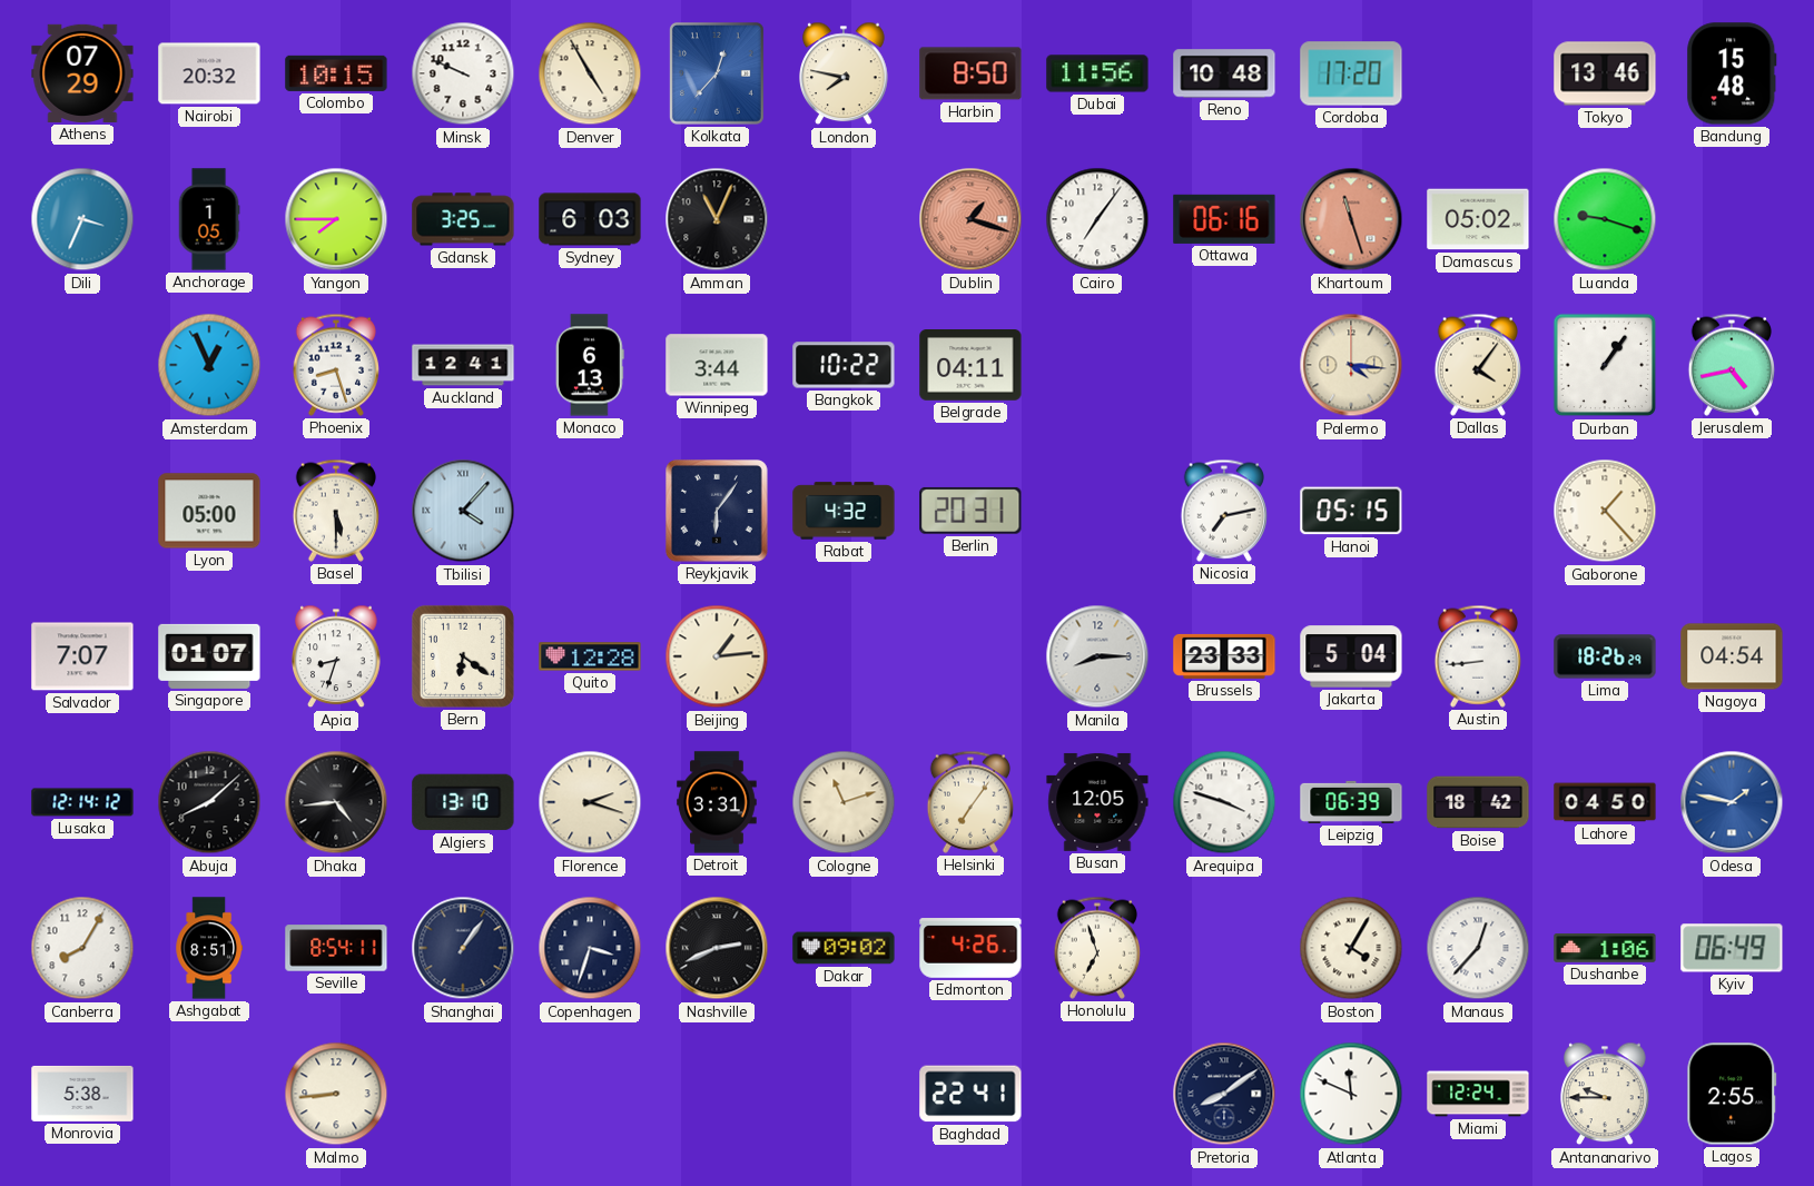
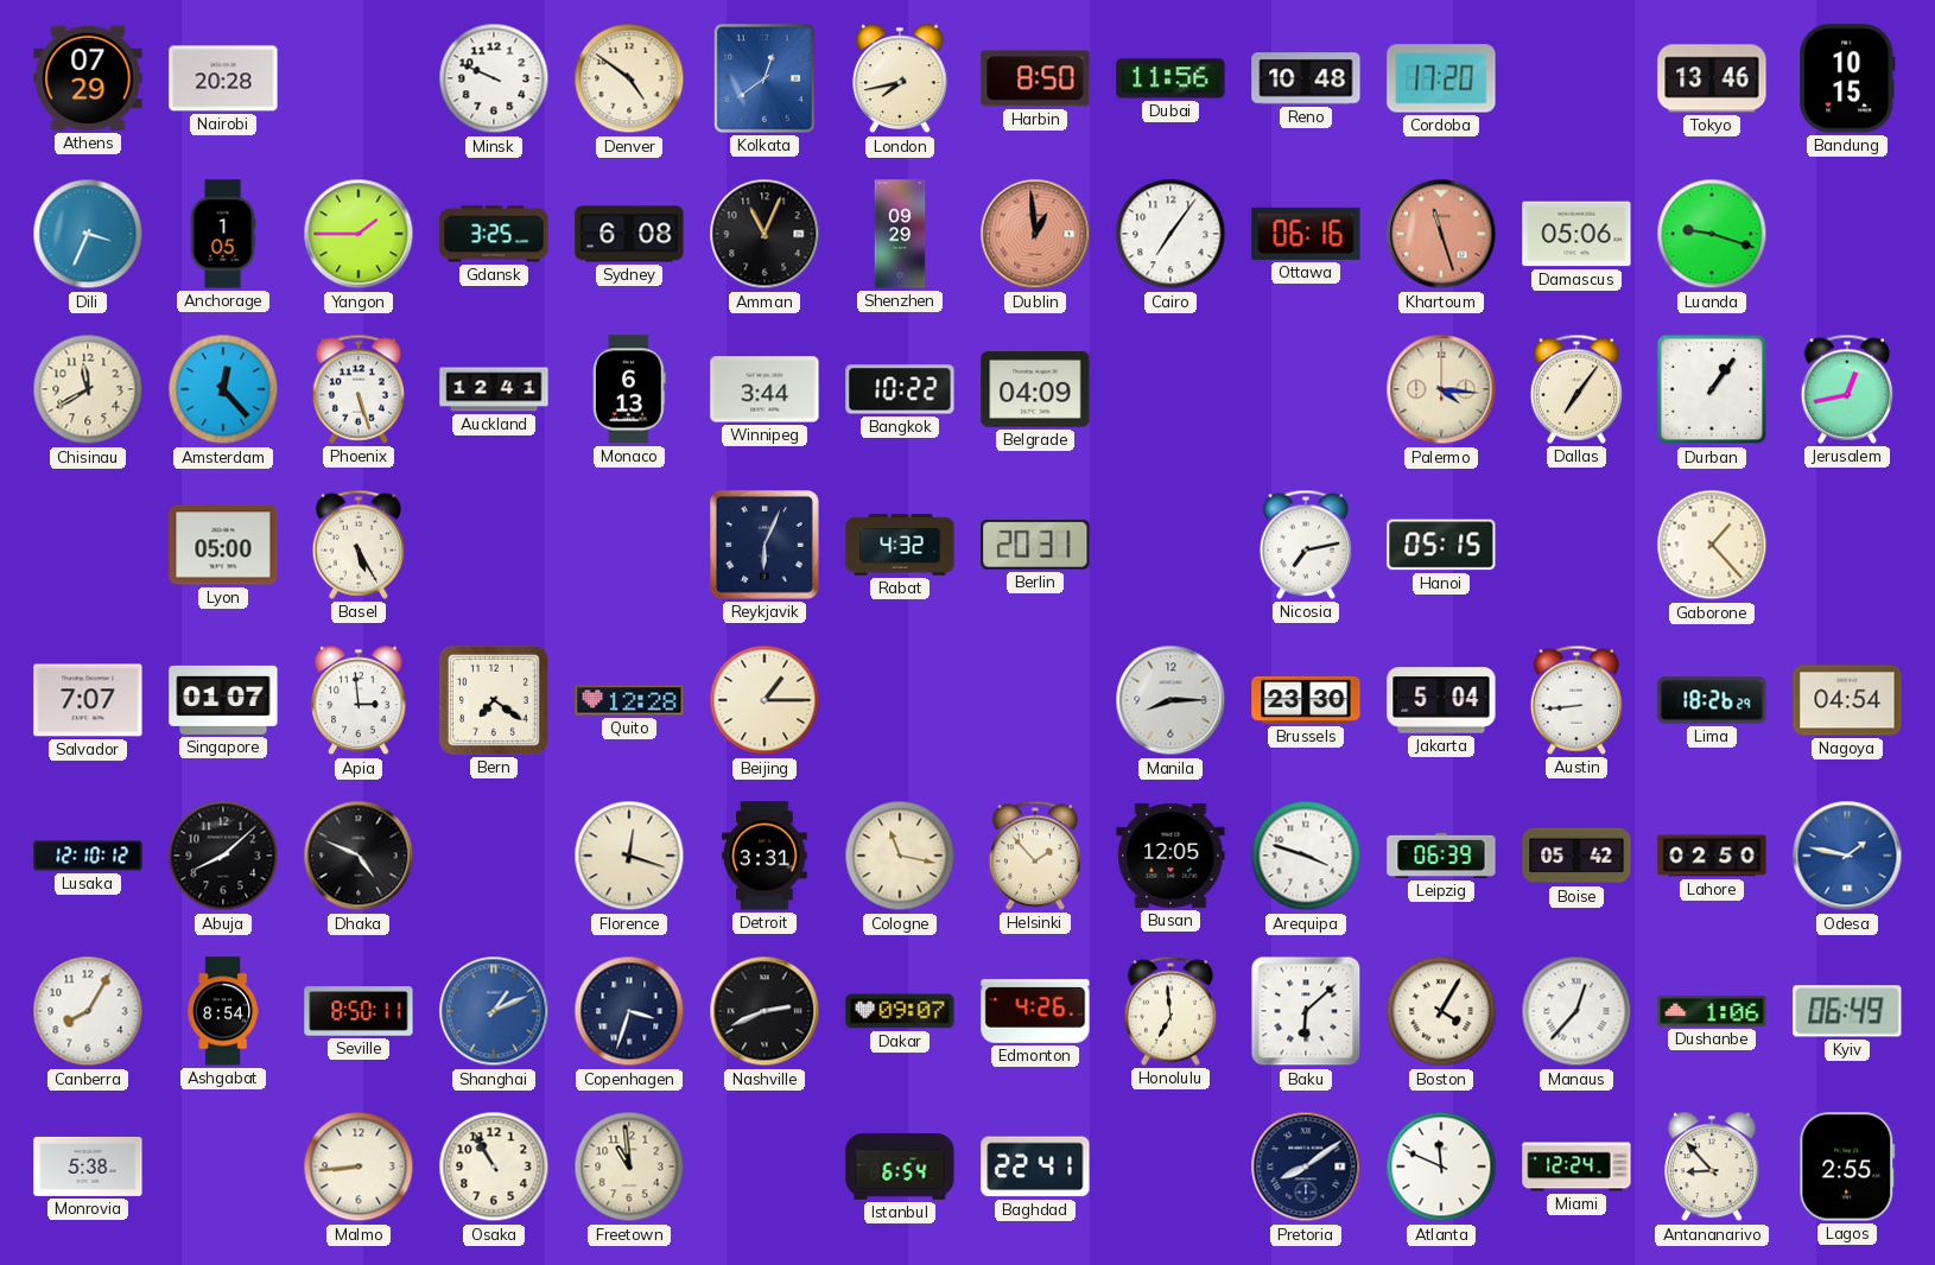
Nairobi: 20:32 -> 20:28 (223, 78)
Colombo: 10:15 -> none (336, 73)
Denver: 4:55 -> 4:51 (629, 78)
Kolkata: 12:37 -> 12:39 (765, 80)
London: 7:47 -> 7:43 (900, 78)
Bandung: 15:48 -> 10:15 (1847, 78)
Yangon: 7:45 -> 1:45 (359, 234)
Sydney: 6:03 -> 6:08 (629, 234)
Shenzhen: none -> 09:29 (900, 234)
Dublin: 1:18 -> 12:59 (1035, 234)
Damascus: 05:02 -> 05:06 (1576, 234)
Chisinau: none -> 11:40 (88, 389)
Amsterdam: 12:56 -> 12:23 (223, 389)
Phoenix: 8:27 -> 5:27 (357, 389)
Belgrade: 04:11 -> 04:09 (1035, 390)
Dallas: 4:06 -> 7:06 (1575, 389)
Jerusalem: 4:43 -> 12:43 (1846, 389)
Basel: 5:30 -> 5:25 (357, 545)
Tbilisi: 4:07 -> none (463, 511)
Reykjavik: 6:06 -> 6:04 (766, 546)
Apia: 8:33 -> 2:59 (359, 700)
Bern: 6:21 -> 7:21 (494, 700)
Beijing: 1:14 -> 1:15 (765, 700)
Brussels: 23:33 -> 23:30 (1306, 700)
Lusaka: 12:14 -> 12:10 (88, 856)
Dhaka: 4:44 -> 4:49 (359, 856)
Algiers: 13:10 -> none (463, 802)
Florence: 2:18 -> 12:18 (629, 856)
Cologne: 11:12 -> 11:17 (900, 856)
Helsinki: 7:06 -> 1:53 (1034, 856)
Boise: 18:42 -> 05:42 (1576, 856)
Lahore: 04:50 -> 02:50 (1712, 856)
Ashgabat: 8:51 -> 8:54 (222, 1011)
Seville: 8:54 -> 8:50 (359, 1011)
Shanghai: 1:06 -> 1:11 (494, 1011)
Shanghai dial: navy -> blue (494, 1011)
Dakar: 09:02 -> 09:07 (900, 1011)
Honolulu: 6:57 -> 6:59 (1169, 1011)
Baku: none -> 6:08 (1306, 1011)
Osaka: none -> 10:55 (494, 1167)
Freetown: none -> 10:59 (629, 1167)
Istanbul: none -> 6:54 (900, 1168)
Antananarivo: 9:45 -> 8:53 (1712, 1167)
